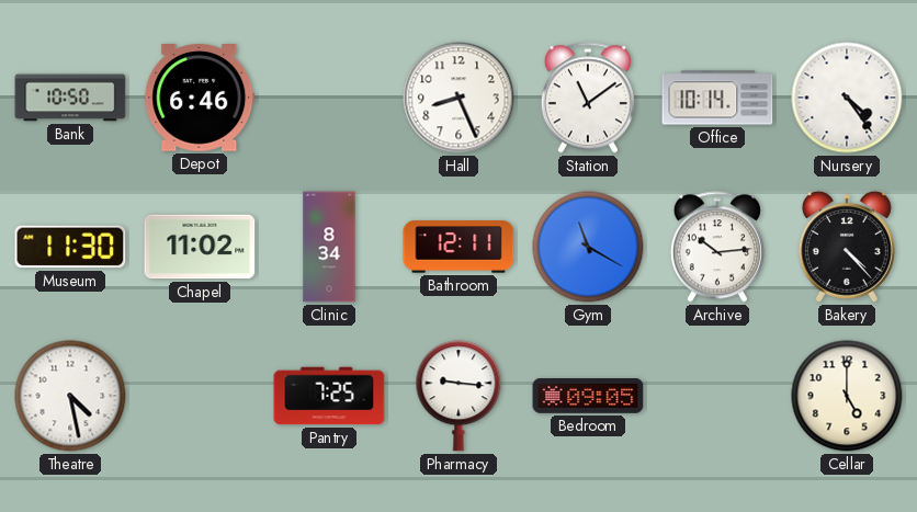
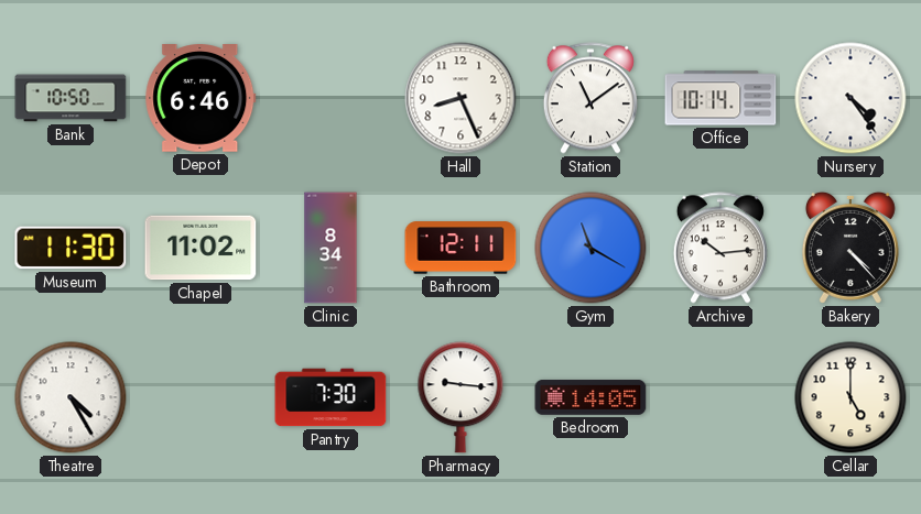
Theatre: 4:28 -> 4:25 (71, 397)
Pantry: 7:25 -> 7:30 (331, 397)
Bedroom: 09:05 -> 14:05 (590, 398)
